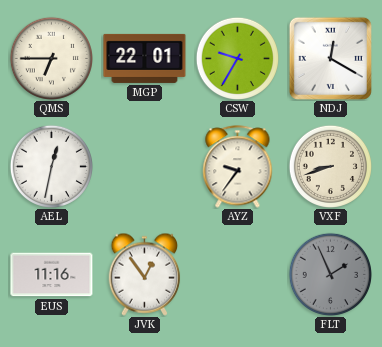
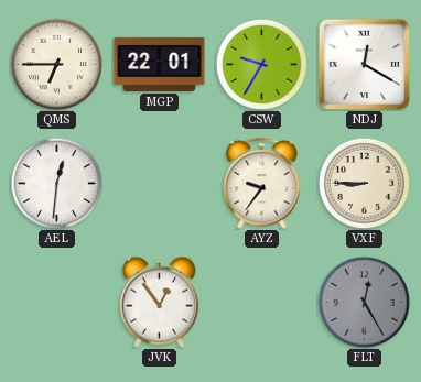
AEL: 12:32 -> 12:31 (56, 183)
VXF: 8:42 -> 8:45 (364, 183)
EUS: 11:16 -> none (52, 275)
FLT: 1:56 -> 12:25 (364, 302)
